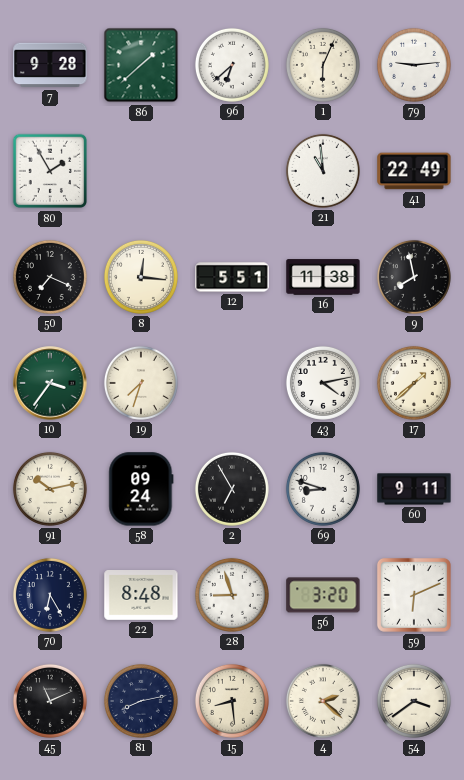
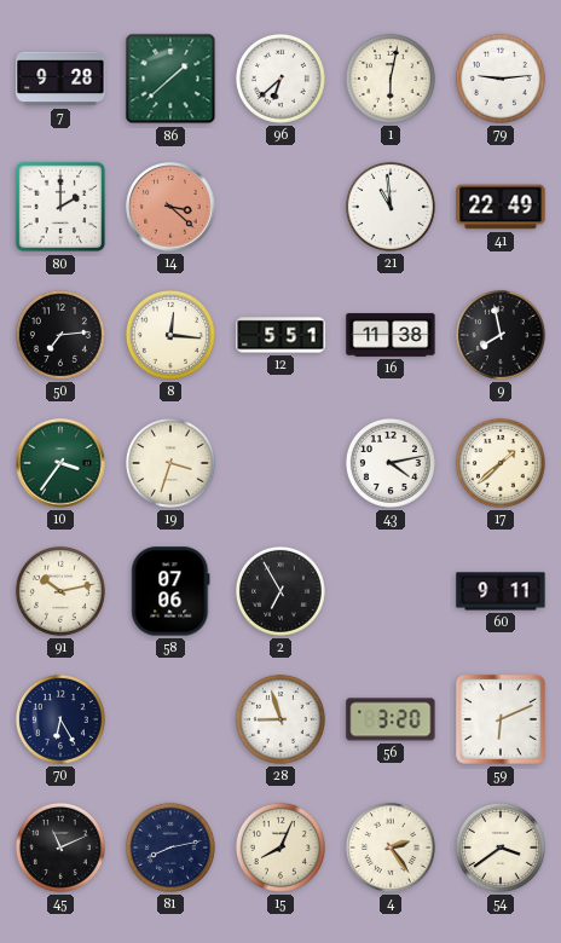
1: 6:04 -> 6:02 (391, 79)
80: 1:55 -> 2:00 (60, 207)
14: none -> 3:22 (170, 207)
50: 7:19 -> 7:14 (60, 335)
19: 7:33 -> 3:33 (170, 463)
58: 09:24 -> 07:06 (170, 591)
69: 8:48 -> none (323, 489)
22: 8:48 -> none (141, 595)
15: 8:29 -> 8:04 (280, 847)
4: 2:22 -> 2:24 (391, 847)
